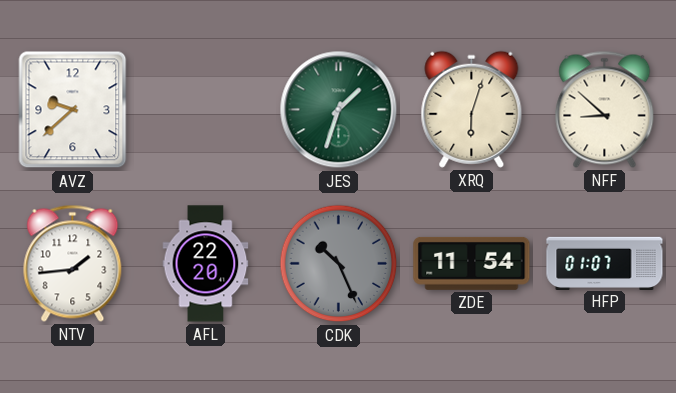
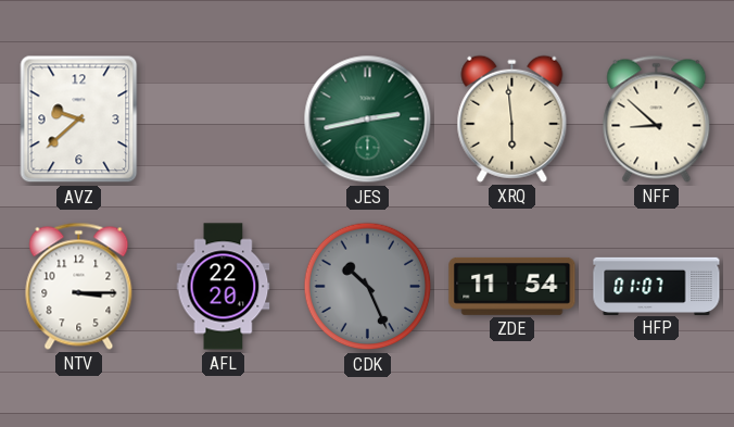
JES: 1:33 -> 2:43 (368, 120)
XRQ: 6:03 -> 5:59 (512, 118)
NTV: 1:44 -> 3:15 (79, 286)
